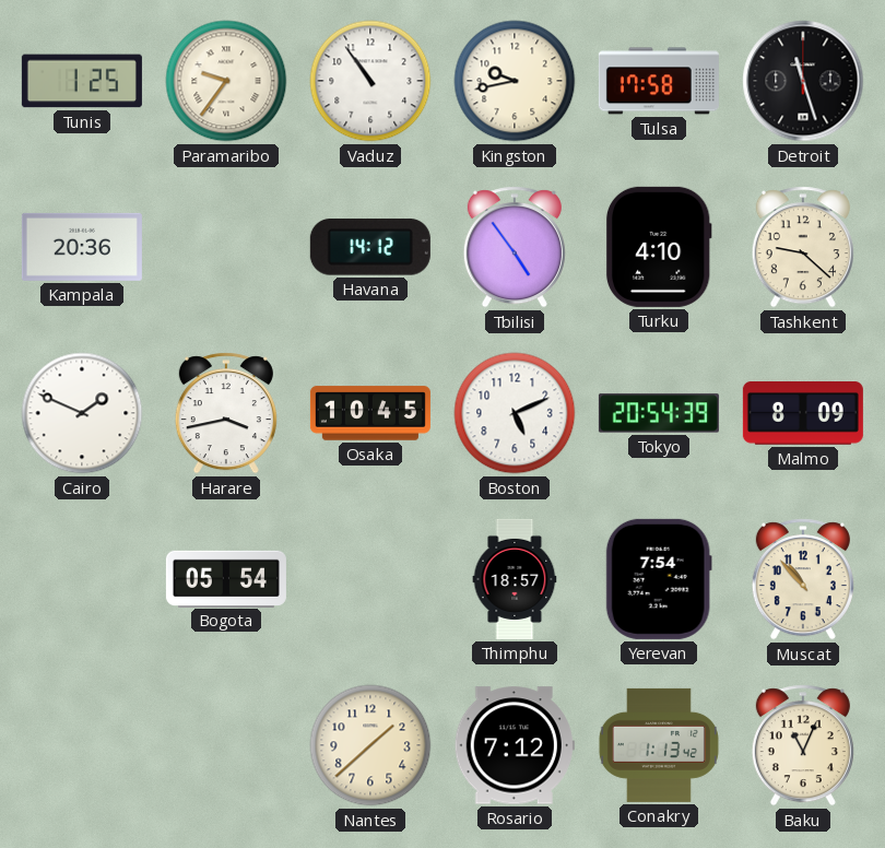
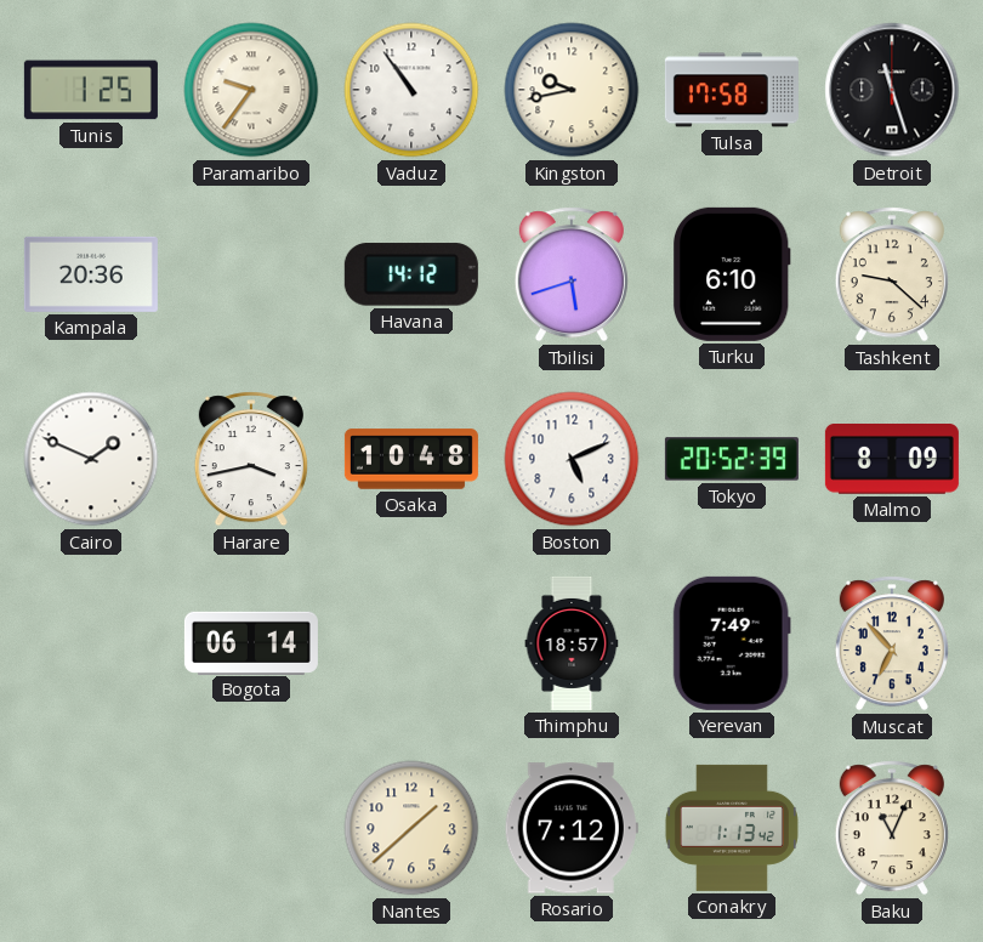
Tbilisi: 4:54 -> 5:42 (572, 274)
Turku: 4:10 -> 6:10 (732, 274)
Osaka: 10:45 -> 10:48 (411, 459)
Tokyo: 20:54 -> 20:52 (732, 459)
Bogota: 05:54 -> 06:14 (251, 642)
Yerevan: 7:54 -> 7:49 (732, 643)
Muscat: 10:53 -> 6:53 (892, 643)
